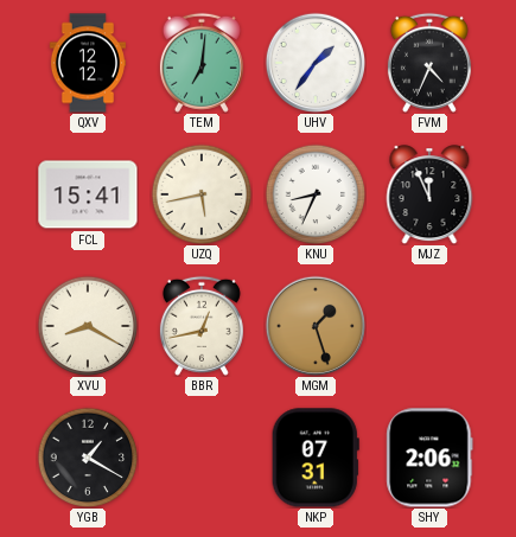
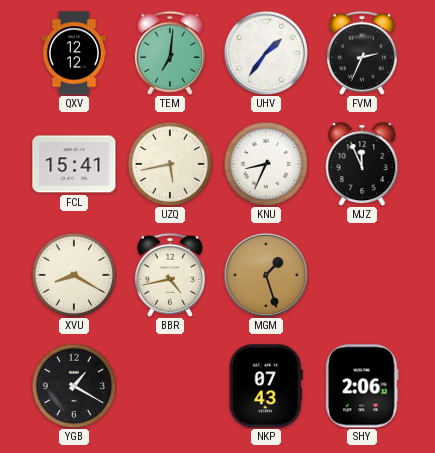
FVM: 4:34 -> 2:34 (362, 53)
BBR: 12:43 -> 4:43 (170, 275)
NKP: 07:31 -> 07:43 (266, 386)
